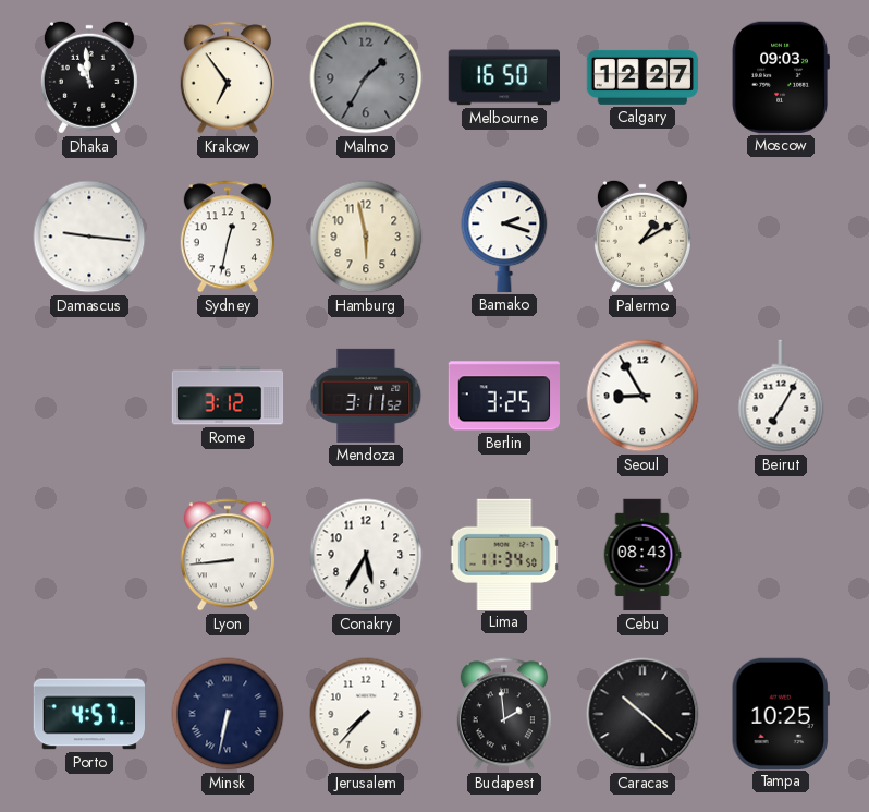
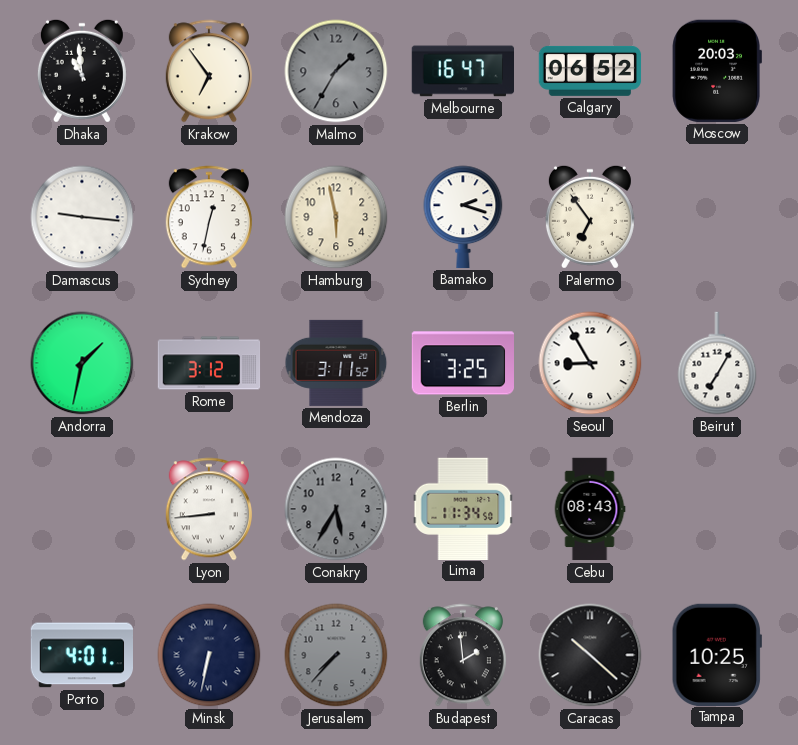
Melbourne: 16:50 -> 16:47 (463, 71)
Calgary: 12:27 -> 06:52 (590, 71)
Moscow: 09:03 -> 20:03 (717, 71)
Palermo: 1:10 -> 6:54 (590, 217)
Andorra: none -> 1:32 (82, 363)
Conakry dial: white -> grey (336, 509)
Porto: 4:57 -> 4:01 (81, 655)
Jerusalem dial: white -> grey (336, 655)
